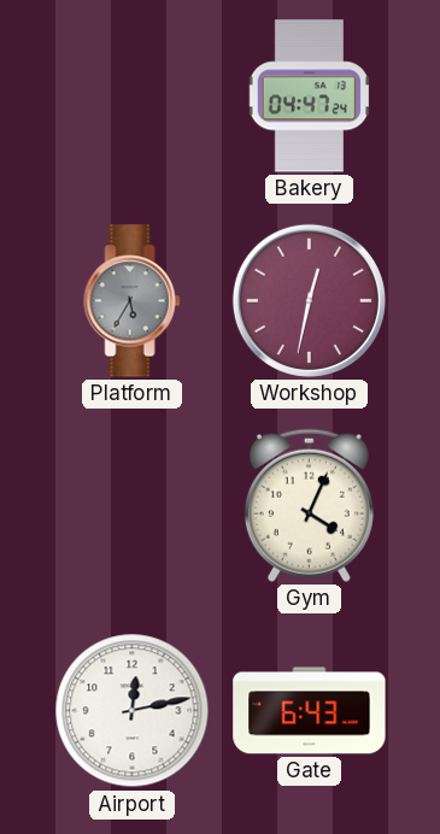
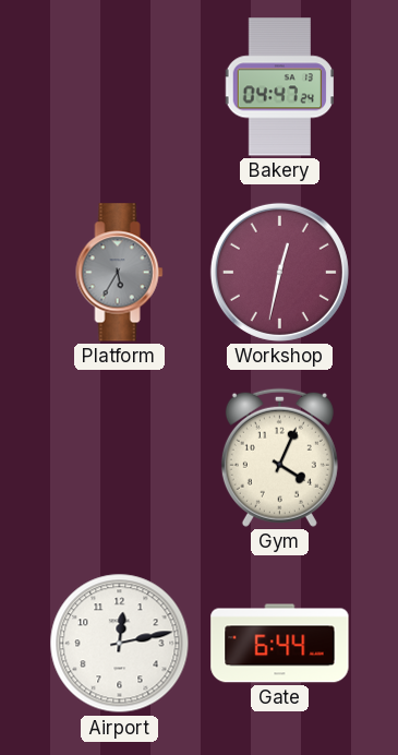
Gate: 6:43 -> 6:44 (280, 644)
